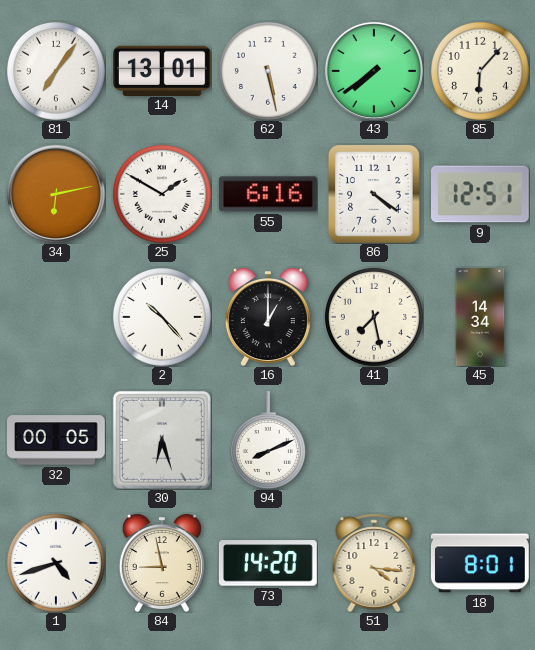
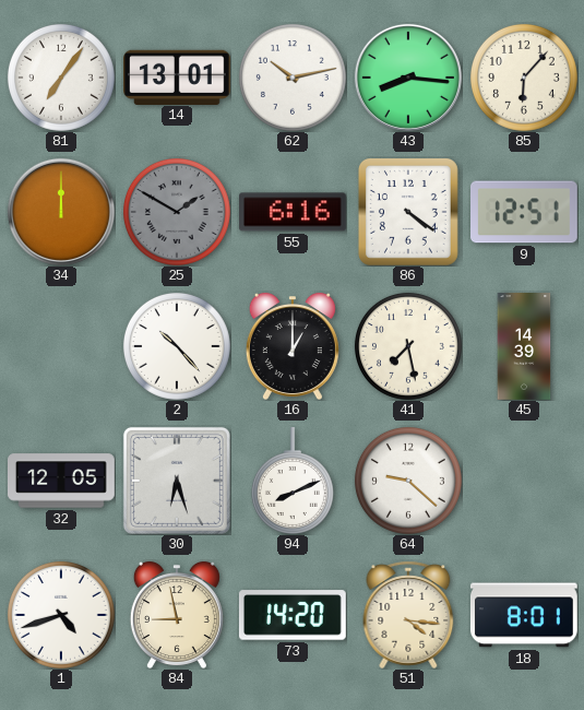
62: 5:28 -> 10:13 (293, 78)
43: 7:39 -> 8:16 (408, 78)
34: 6:13 -> 12:00 (61, 212)
25 dial: white -> grey (177, 212)
45: 14:34 -> 14:39 (524, 346)
32: 00:05 -> 12:05 (61, 481)
64: none -> 9:22 (408, 481)
